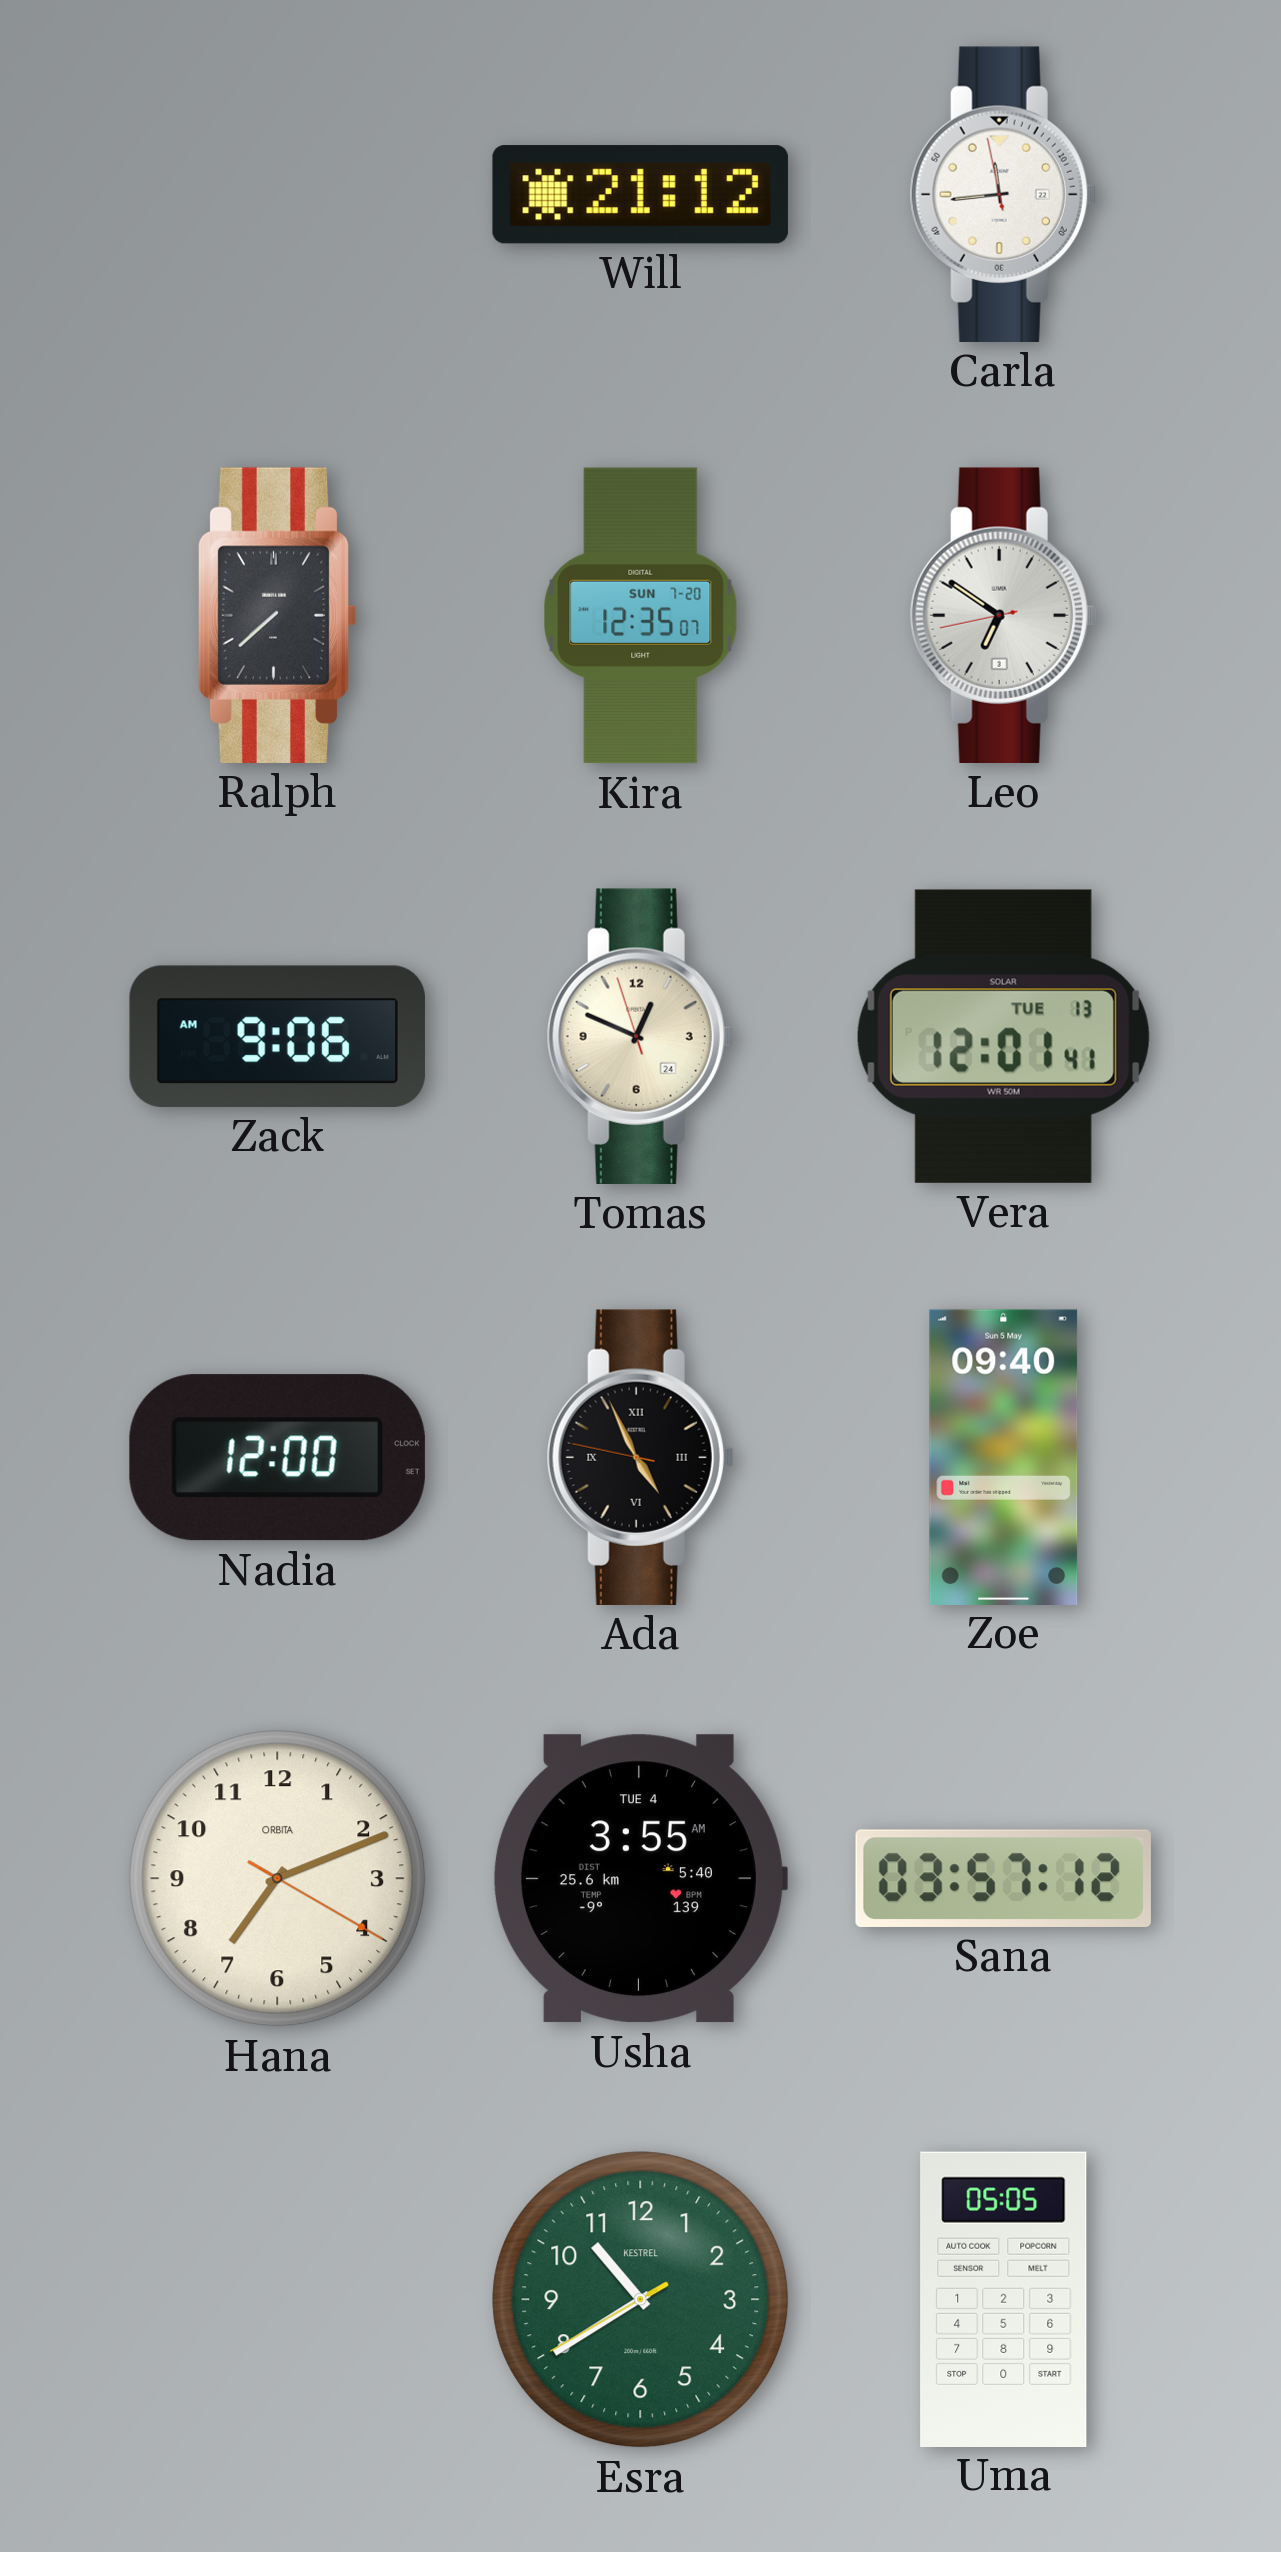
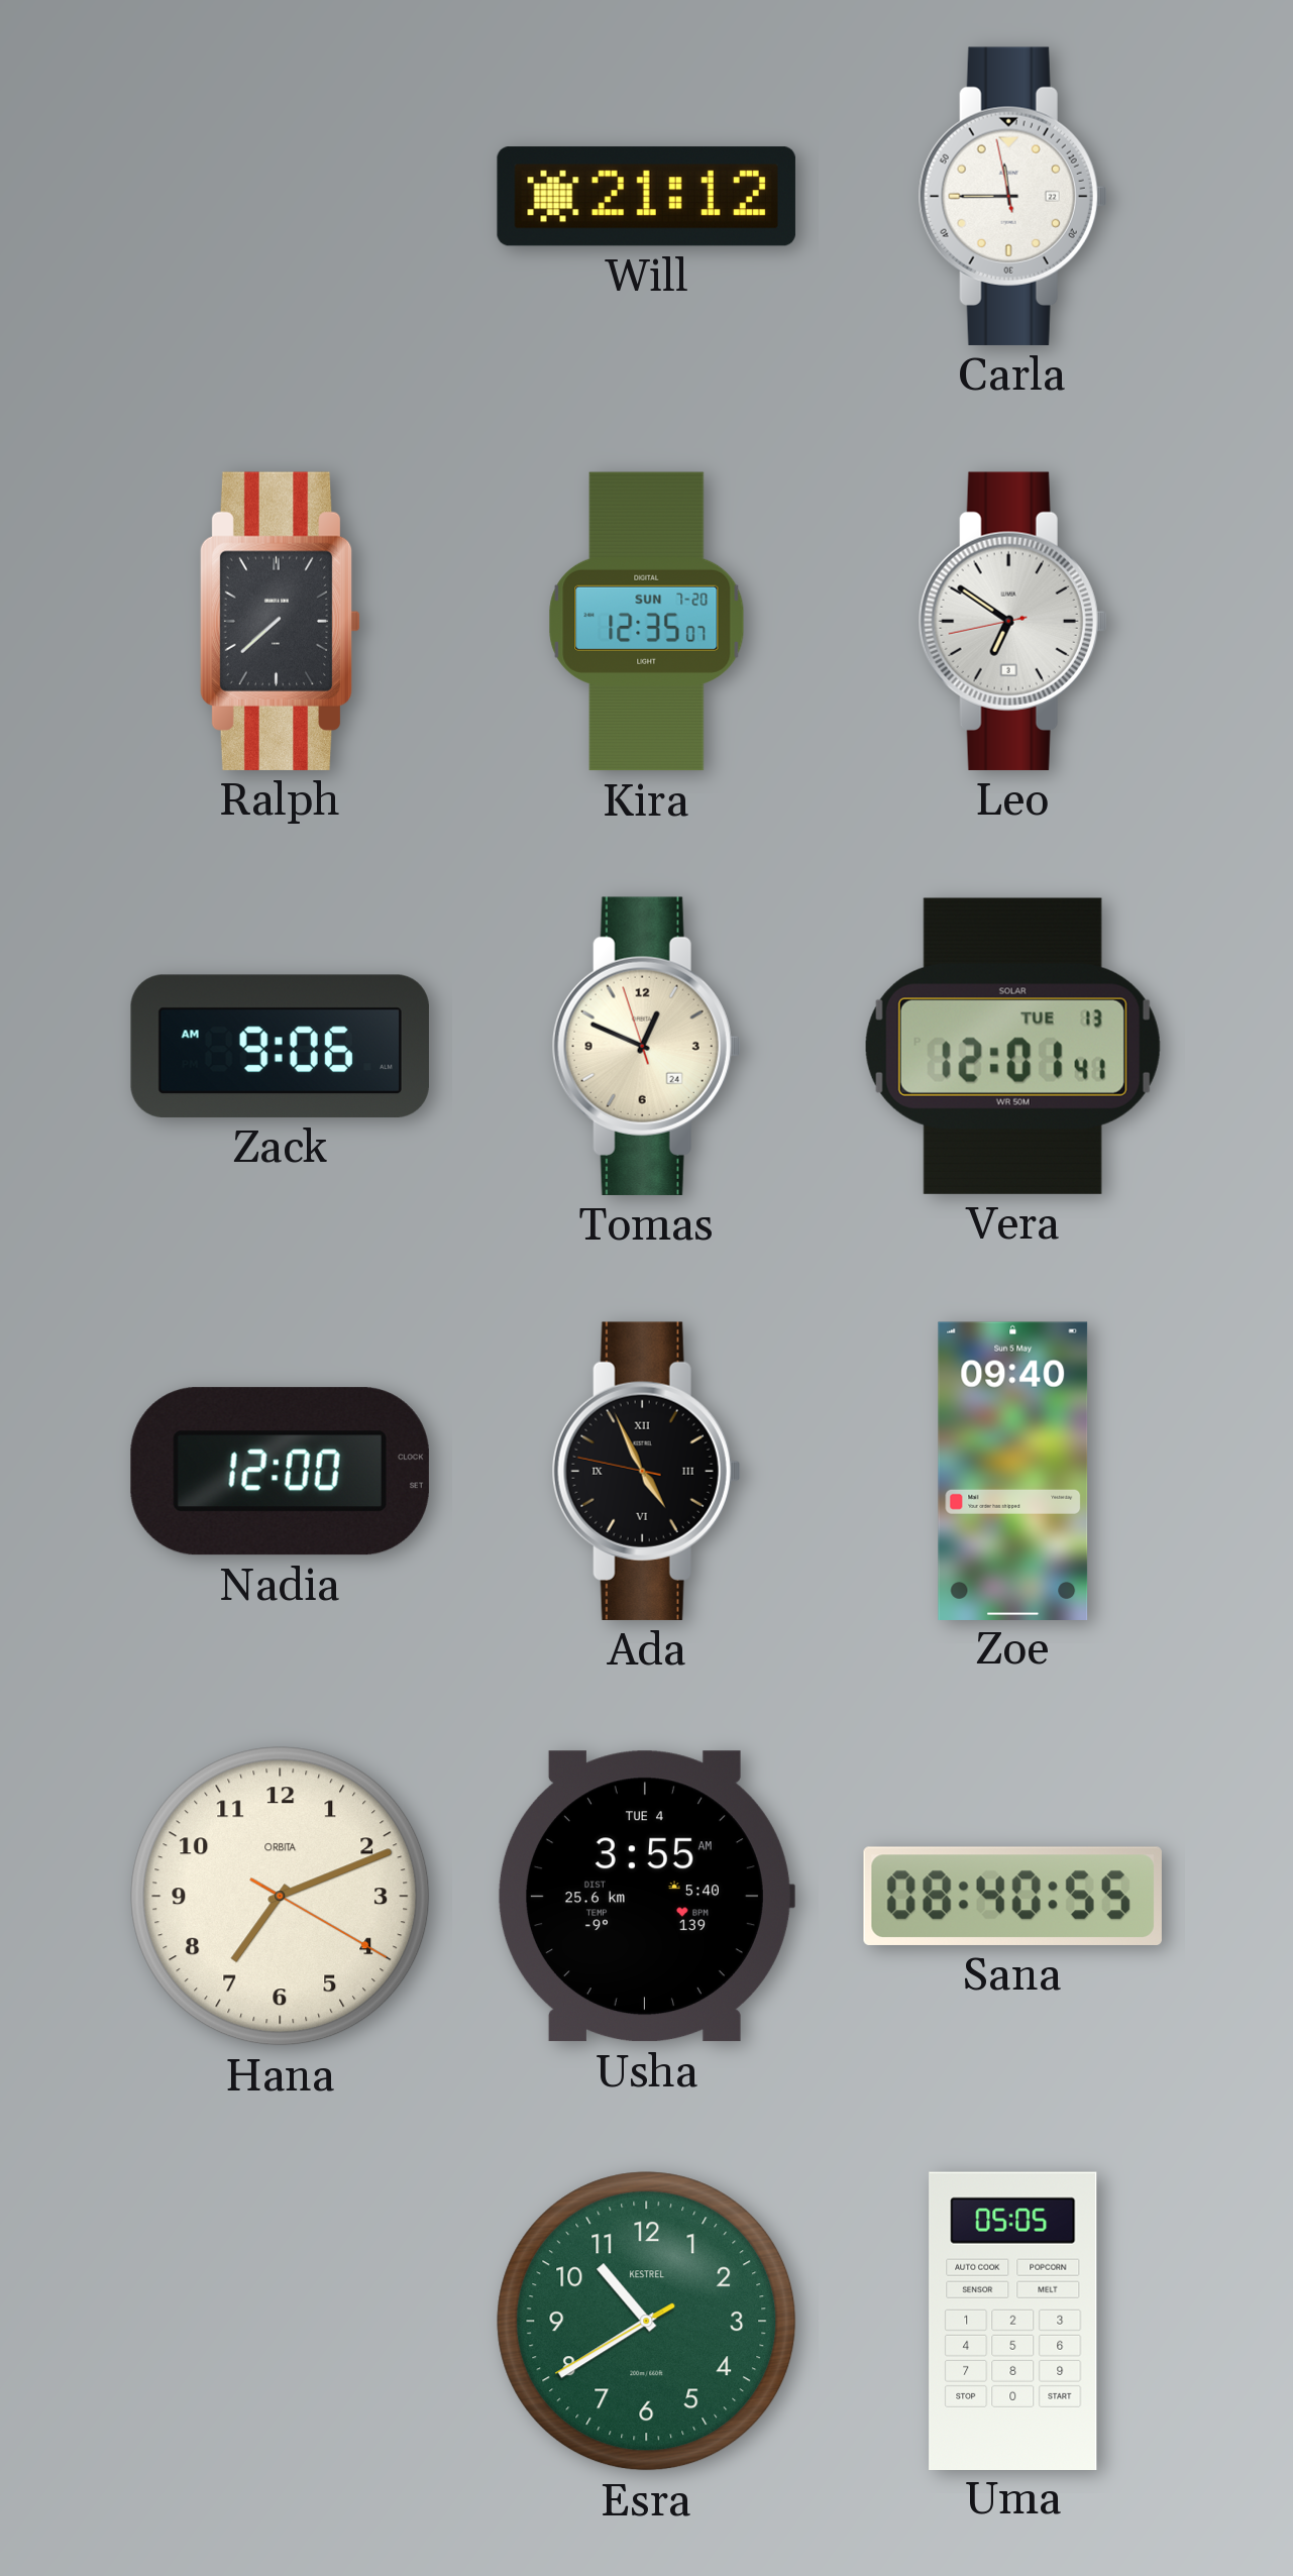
Carla: 11:43 -> 11:44 (1012, 196)
Sana: 03:57 -> 08:40 (1012, 1896)
